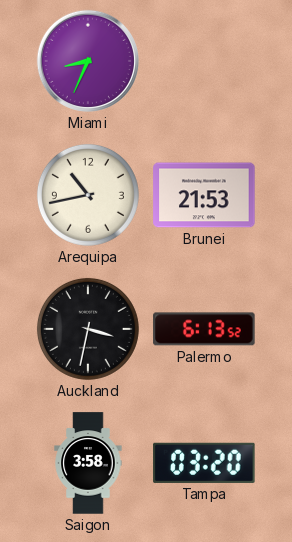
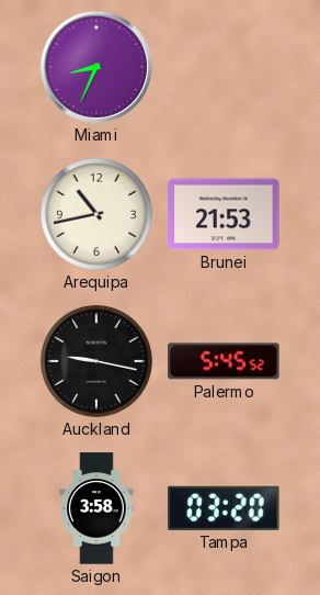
Auckland: 3:32 -> 9:17 (96, 361)
Palermo: 6:13 -> 5:45 (224, 361)
